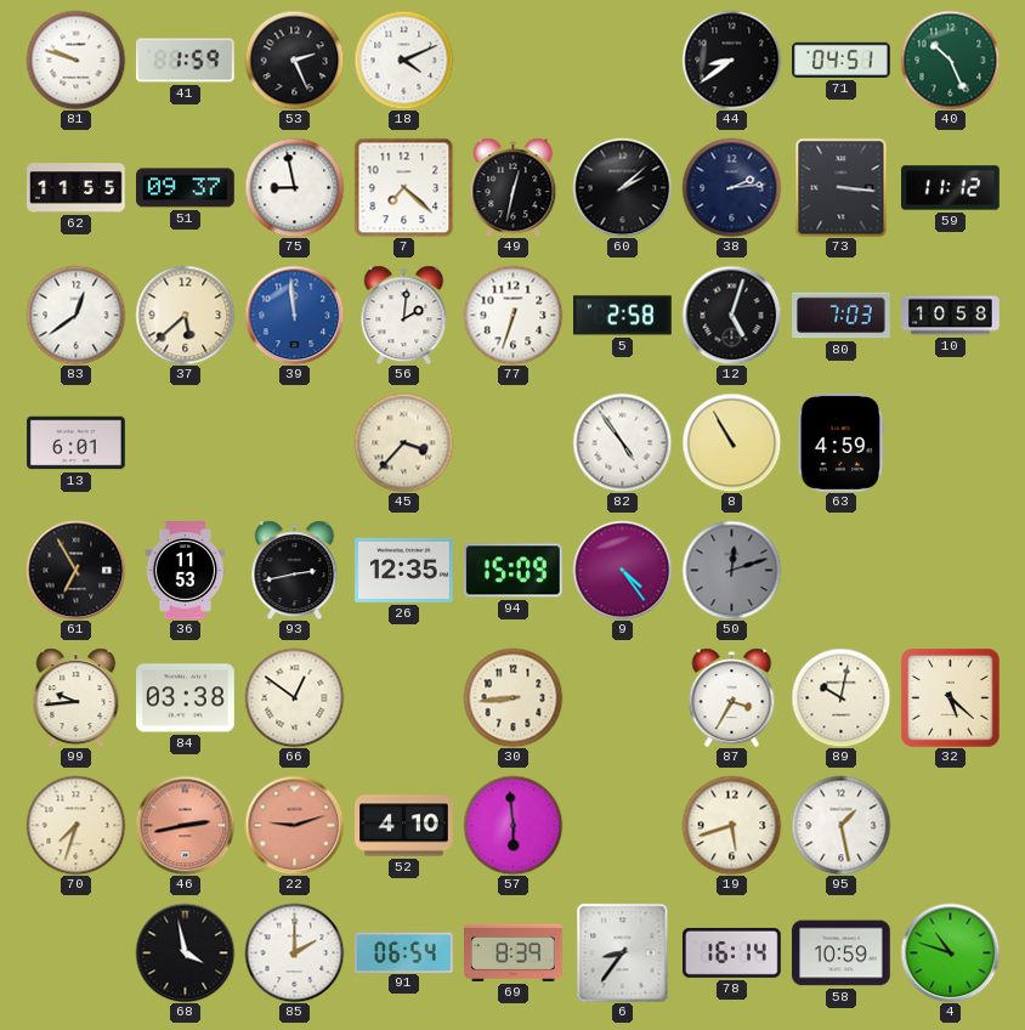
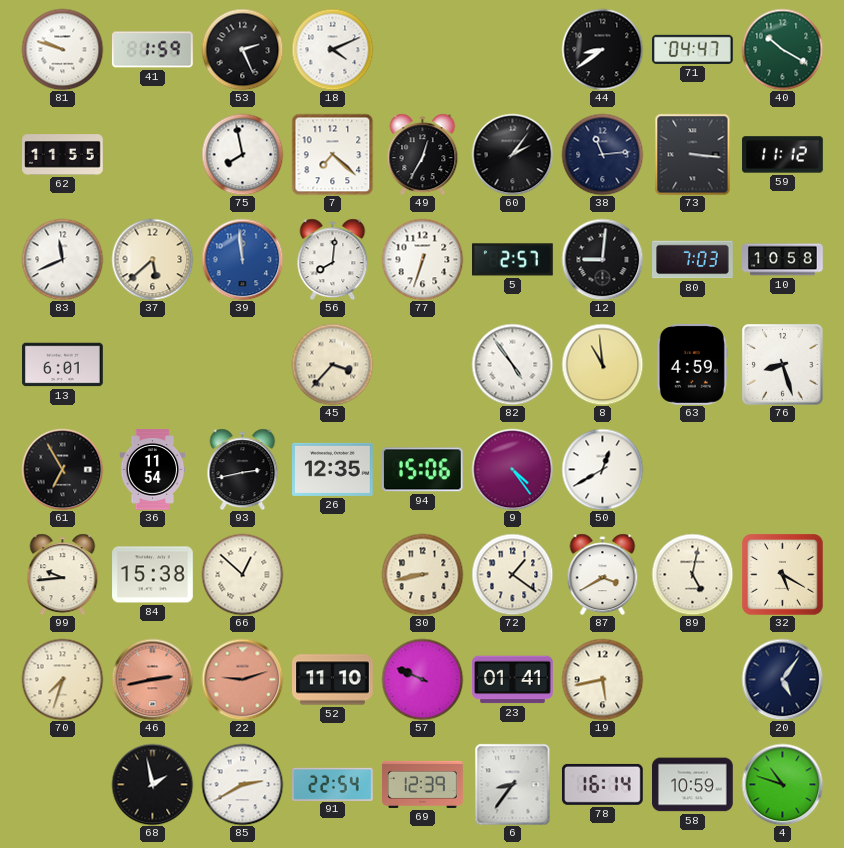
71: 04:51 -> 04:47 (693, 49)
40: 10:26 -> 10:20 (782, 49)
51: 09:37 -> none (186, 188)
75: 8:58 -> 7:58 (242, 154)
49: 12:32 -> 12:35 (423, 154)
60: 2:08 -> 2:06 (512, 154)
38: 2:14 -> 11:14 (602, 154)
83: 12:39 -> 11:41 (62, 259)
56: 2:01 -> 8:01 (333, 259)
5: 2:58 -> 2:57 (513, 260)
12: 5:03 -> 9:01 (602, 259)
8: 10:55 -> 10:59 (602, 364)
76: none -> 8:27 (782, 364)
36: 11:53 -> 11:54 (153, 470)
94: 15:09 -> 15:06 (422, 470)
50: 12:12 -> 12:40 (602, 469)
50 dial: grey -> white (602, 469)
84: 03:38 -> 15:38 (153, 575)
66: 12:51 -> 12:52 (242, 574)
30: 8:44 -> 8:43 (422, 574)
72: none -> 1:21 (512, 574)
87: 3:35 -> 3:40 (603, 574)
89: 10:02 -> 5:02 (692, 574)
32: 5:22 -> 5:20 (782, 574)
52: 4:10 -> 11:10 (333, 680)
57: 5:59 -> 9:49 (422, 679)
23: none -> 01:41 (513, 680)
19: 5:42 -> 5:43 (602, 679)
95: 1:28 -> none (840, 825)
20: none -> 5:06 (782, 679)
68: 3:58 -> 1:58 (152, 784)
85: 2:00 -> 2:40 (242, 784)
91: 06:54 -> 22:54 (333, 784)
69: 8:39 -> 12:39 (423, 784)
